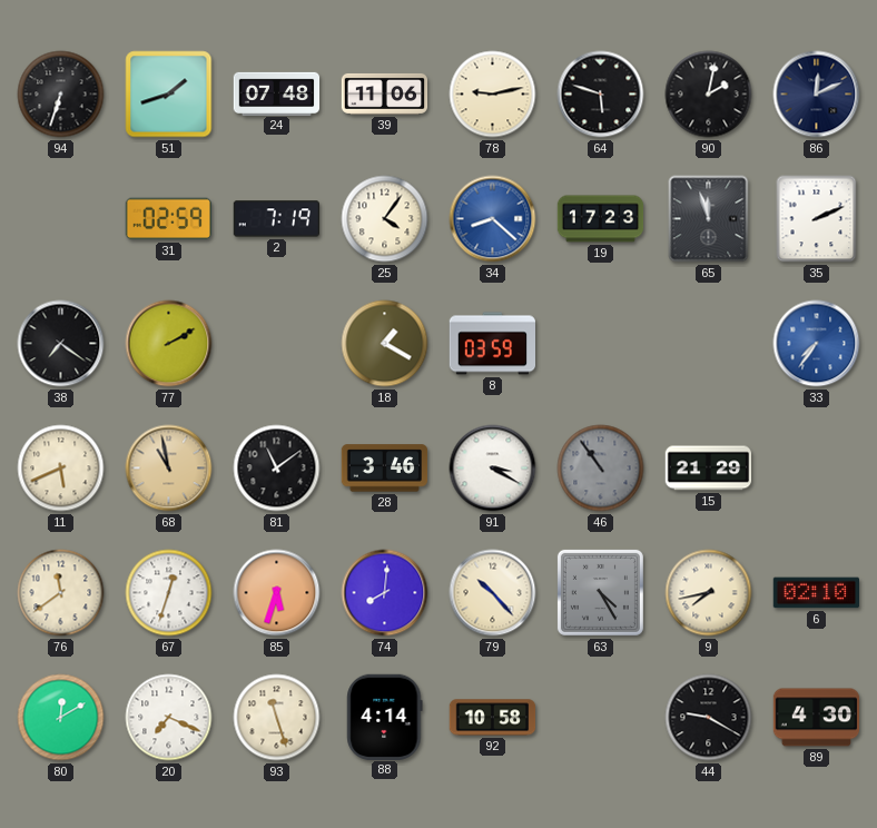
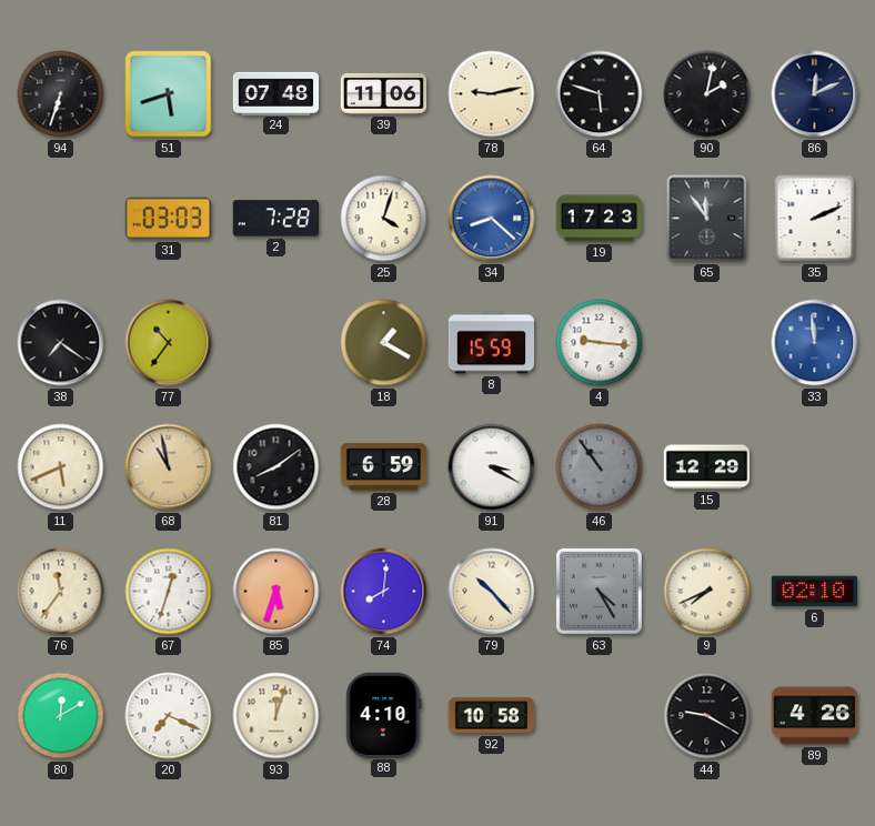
51: 1:42 -> 5:42 (169, 94)
31: 02:59 -> 03:03 (168, 219)
2: 7:19 -> 7:28 (275, 219)
25: 4:06 -> 4:03 (384, 219)
65: 11:57 -> 11:54 (707, 219)
77: 2:10 -> 10:36 (169, 343)
8: 03:59 -> 15:59 (492, 343)
4: none -> 9:16 (600, 343)
33: 7:36 -> 11:59 (815, 343)
81: 11:09 -> 8:09 (276, 467)
28: 3:46 -> 6:59 (384, 467)
15: 21:29 -> 12:29 (707, 467)
76: 11:39 -> 11:36 (61, 592)
9: 7:43 -> 7:41 (707, 592)
93: 11:27 -> 12:03 (276, 716)
88: 4:14 -> 4:10 (384, 715)
89: 4:30 -> 4:26 (815, 716)
